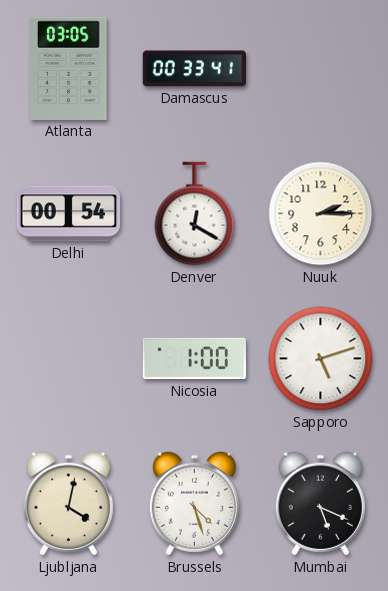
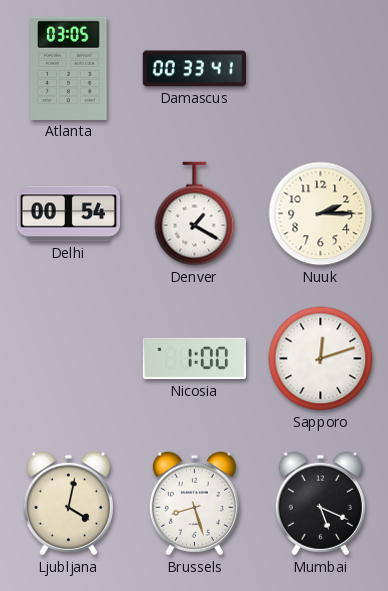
Denver: 12:20 -> 1:20 (195, 214)
Sapporo: 5:12 -> 12:12 (321, 359)
Brussels: 4:27 -> 8:27 (194, 504)
